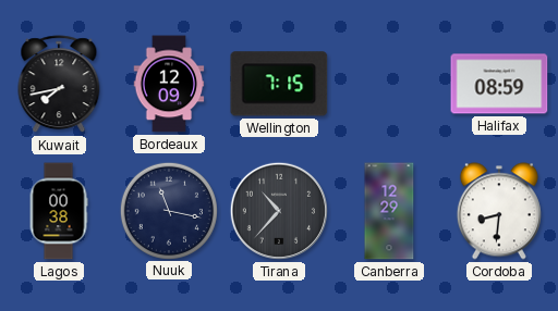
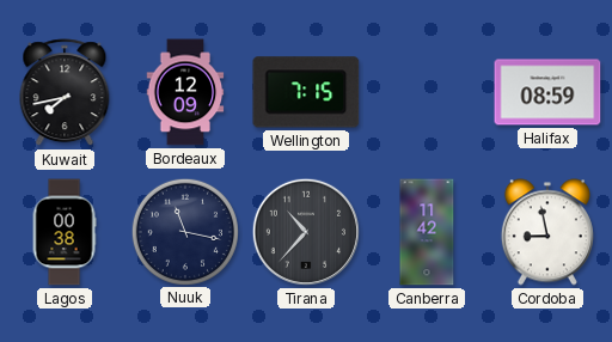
Canberra: 12:29 -> 11:42 (427, 232)
Cordoba: 8:31 -> 8:58 (547, 232)
